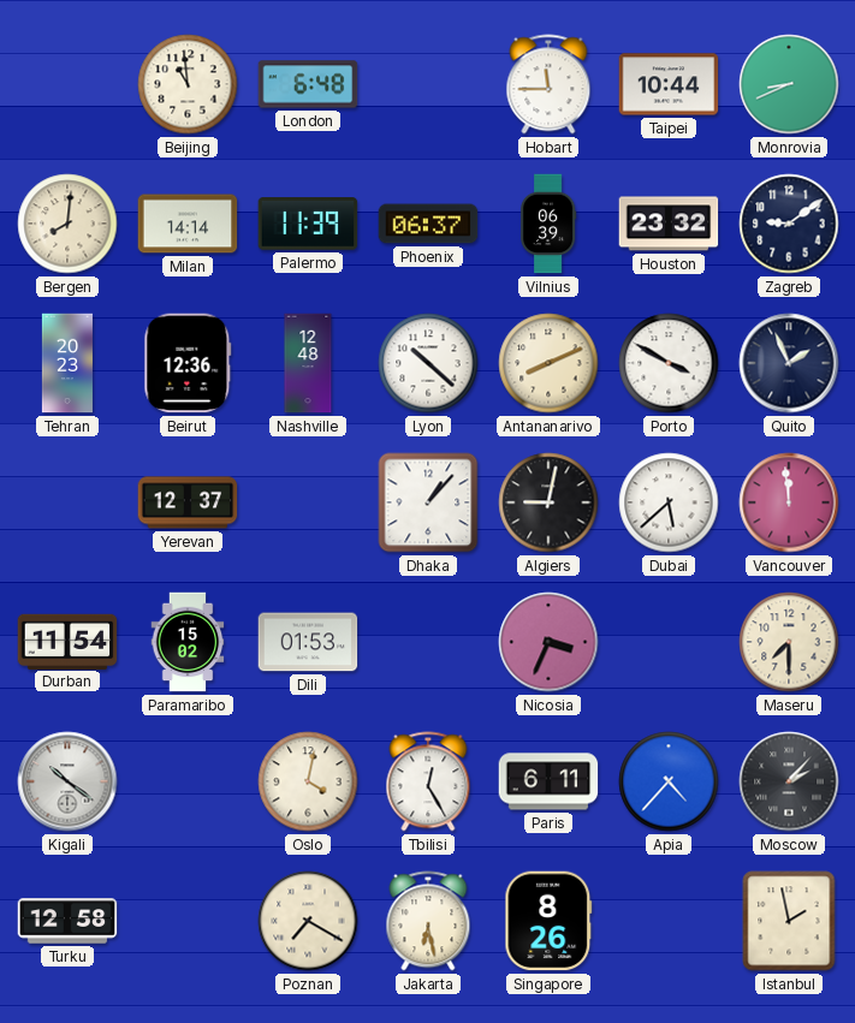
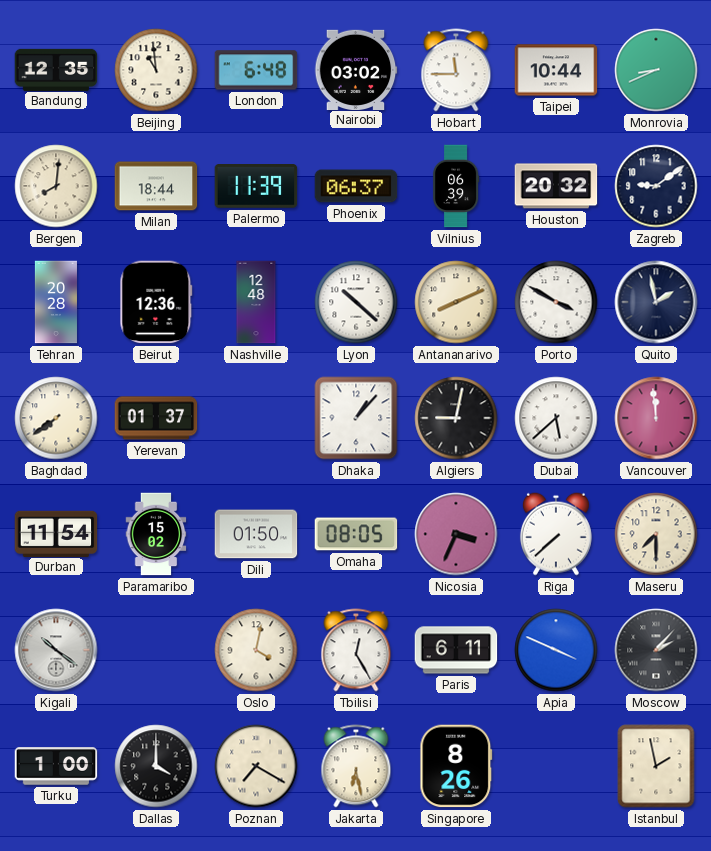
Bandung: none -> 12:35 (56, 69)
Nairobi: none -> 03:02 (356, 69)
Milan: 14:14 -> 18:44 (156, 186)
Houston: 23:32 -> 20:32 (556, 186)
Tehran: 20:23 -> 20:28 (56, 302)
Quito: 1:56 -> 1:58 (656, 302)
Baghdad: none -> 7:39 (56, 418)
Yerevan: 12:37 -> 01:37 (156, 418)
Dili: 01:53 -> 01:50 (256, 534)
Omaha: none -> 08:05 (356, 534)
Riga: none -> 7:38 (556, 534)
Apia: 4:37 -> 3:49 (556, 650)
Turku: 12:58 -> 1:00 (56, 766)
Dallas: none -> 4:00 (156, 766)
